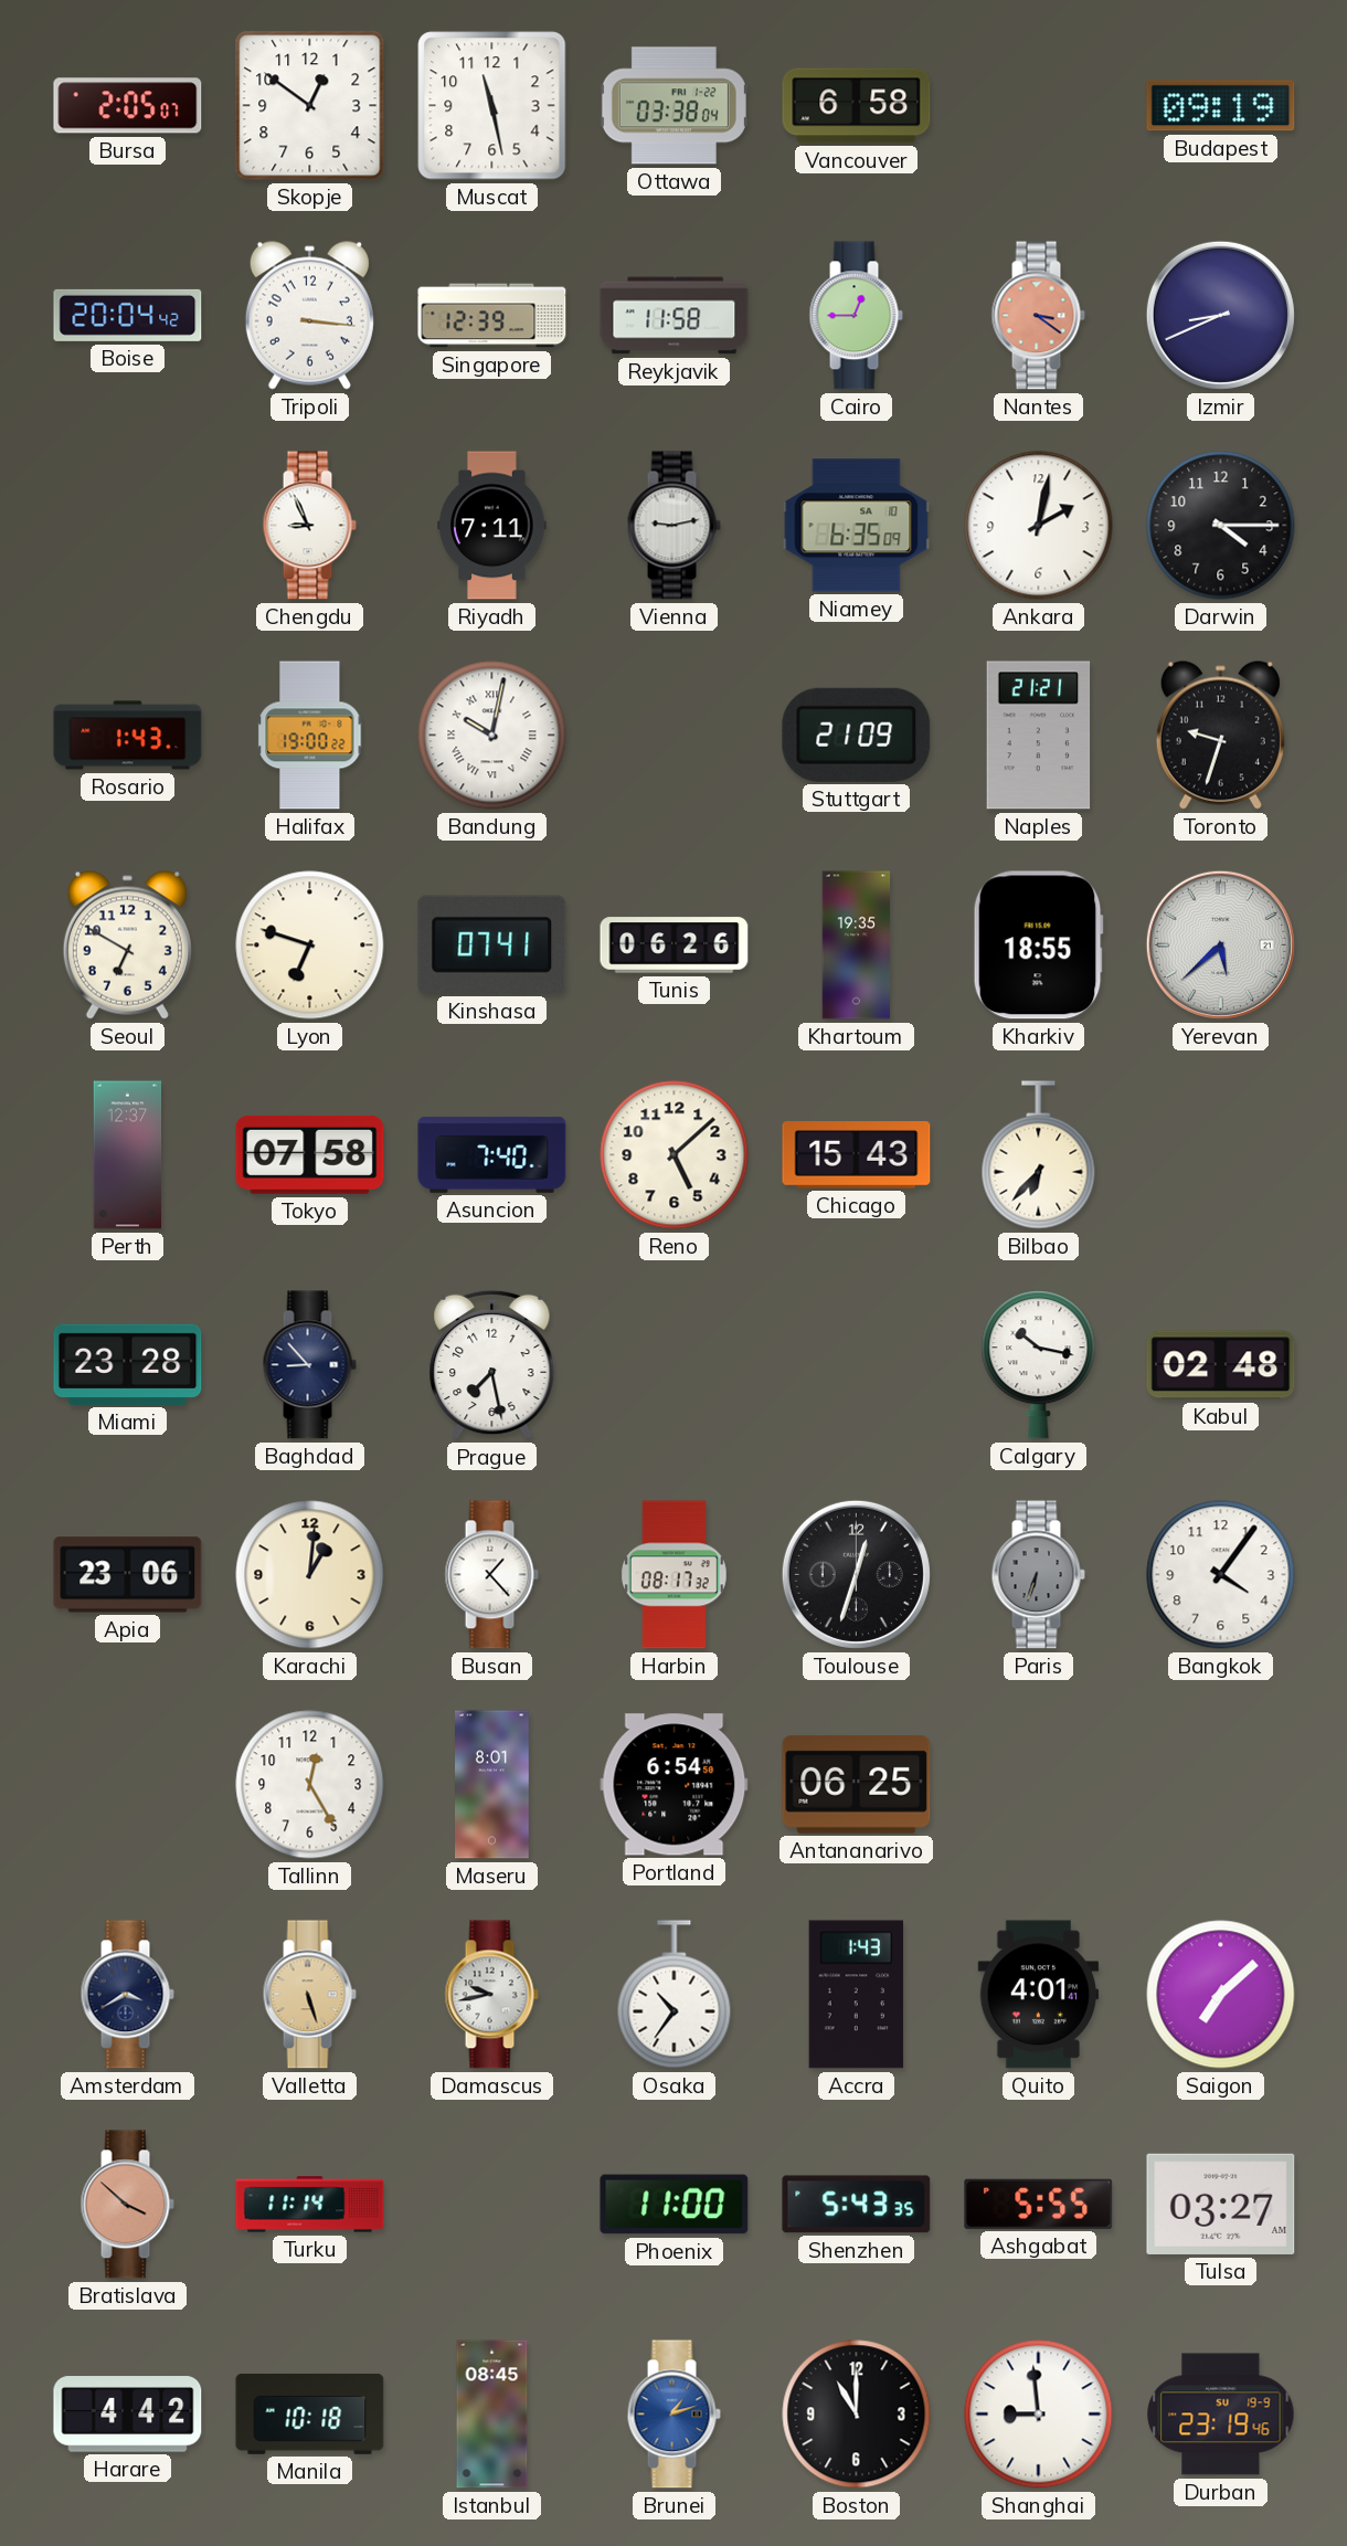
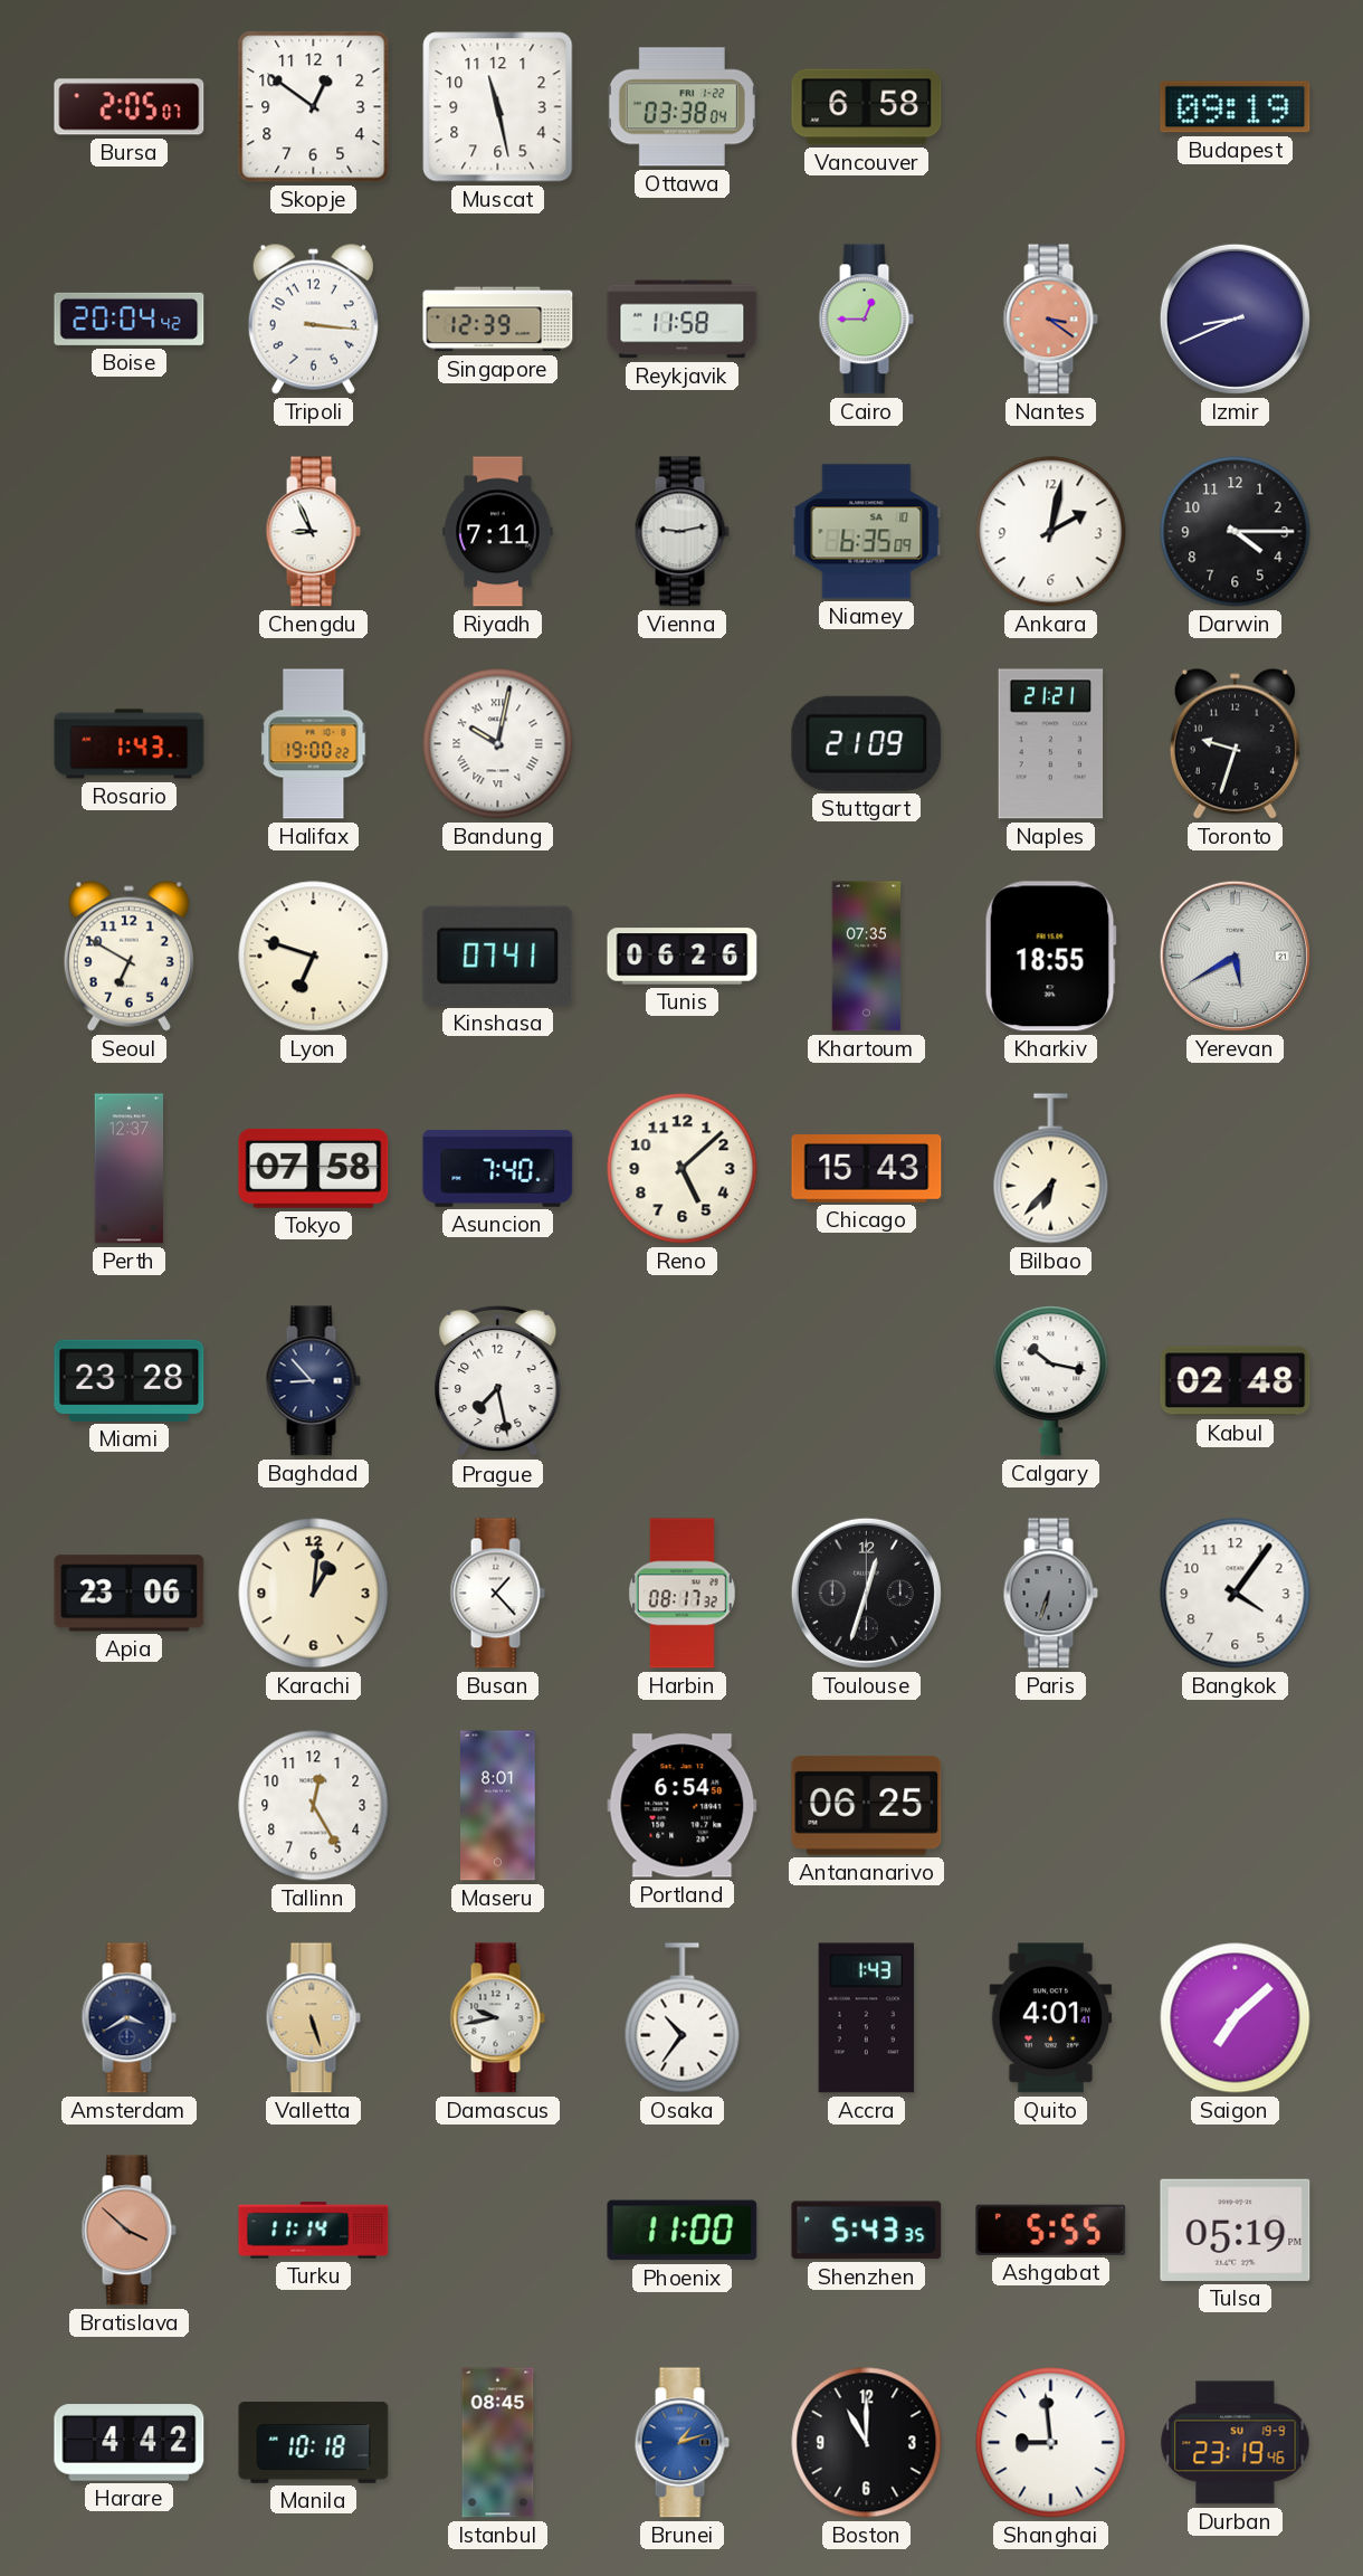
Khartoum: 19:35 -> 07:35 (867, 957)
Yerevan: 5:38 -> 5:40 (1235, 956)
Tulsa: 03:27 -> 05:19 (1236, 2230)
